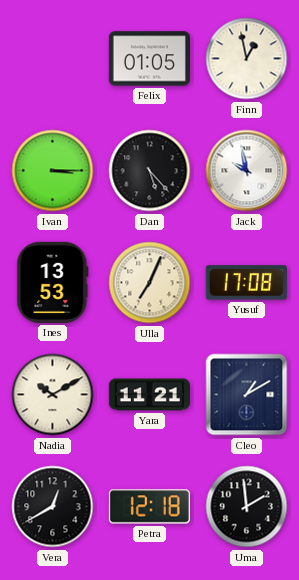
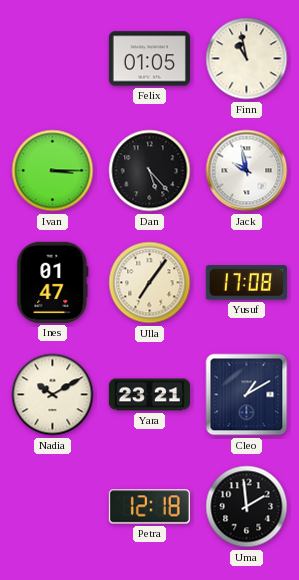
Finn: 12:58 -> 10:58 (247, 59)
Ines: 13:53 -> 01:47 (53, 282)
Ulla: 7:04 -> 7:06 (150, 283)
Yara: 11:21 -> 23:21 (149, 395)
Vera: 12:40 -> none (53, 507)
